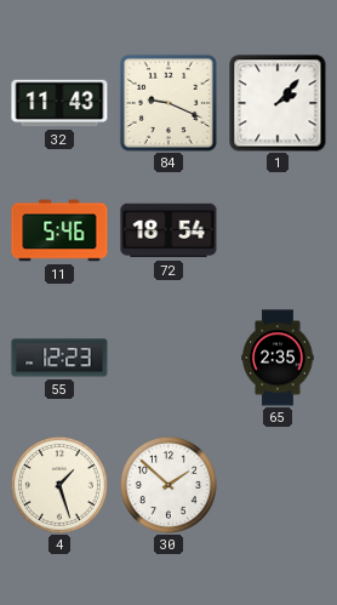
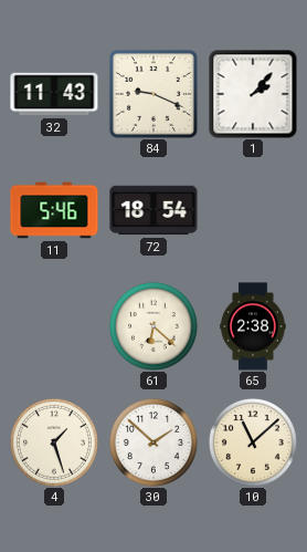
55: 12:23 -> none (59, 358)
61: none -> 6:22 (153, 326)
65: 2:35 -> 2:38 (253, 326)
10: none -> 11:08 (253, 442)
